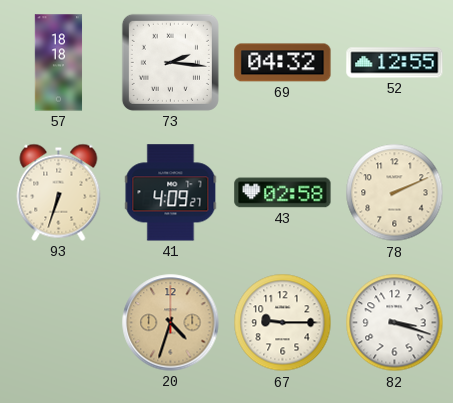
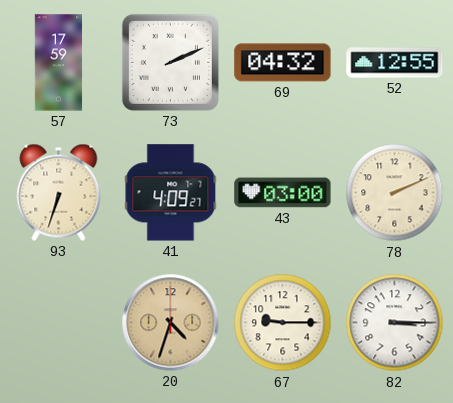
57: 18:18 -> 17:59 (59, 63)
73: 2:16 -> 2:11 (170, 62)
43: 02:58 -> 03:00 (283, 193)
82: 3:18 -> 3:15 (395, 323)
